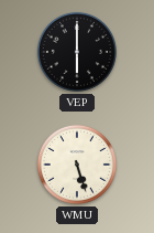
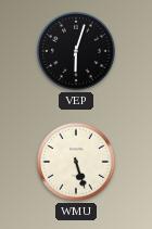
VEP: 6:00 -> 6:03 (76, 51)
